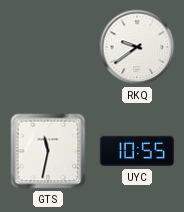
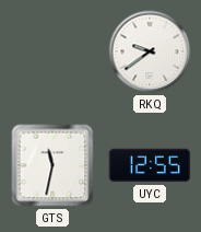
UYC: 10:55 -> 12:55 (150, 165)
